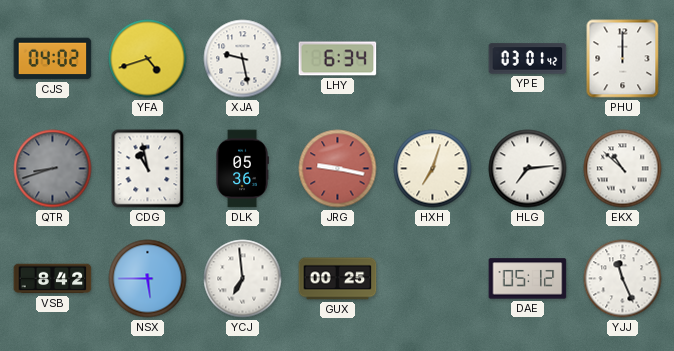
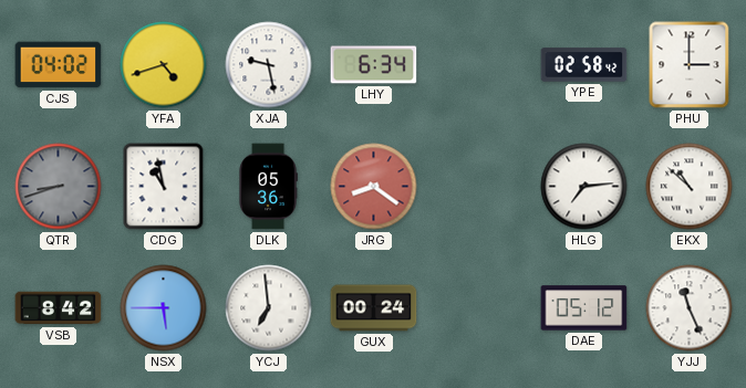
YPE: 03:01 -> 02:58 (584, 65)
PHU: 12:00 -> 3:00 (690, 65)
JRG: 9:17 -> 8:21 (374, 187)
HXH: 7:03 -> none (433, 169)
GUX: 00:25 -> 00:24 (374, 308)
